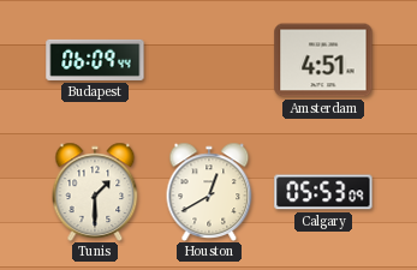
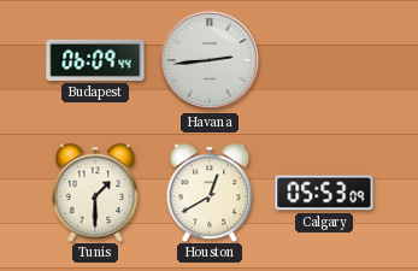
Havana: none -> 2:44 (210, 60)
Amsterdam: 4:51 -> none (323, 60)
